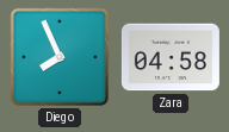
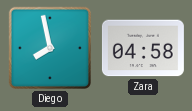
Diego: 7:56 -> 7:58 (50, 48)
